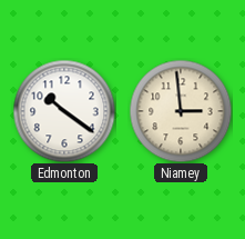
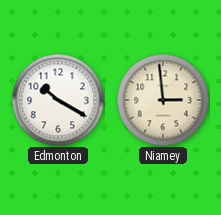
Edmonton: 10:21 -> 10:20 (58, 100)
